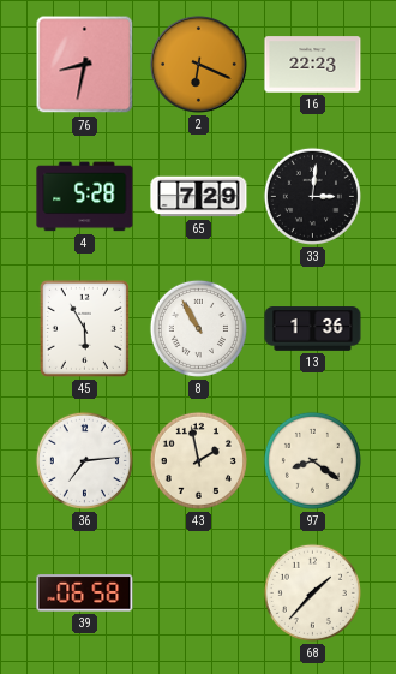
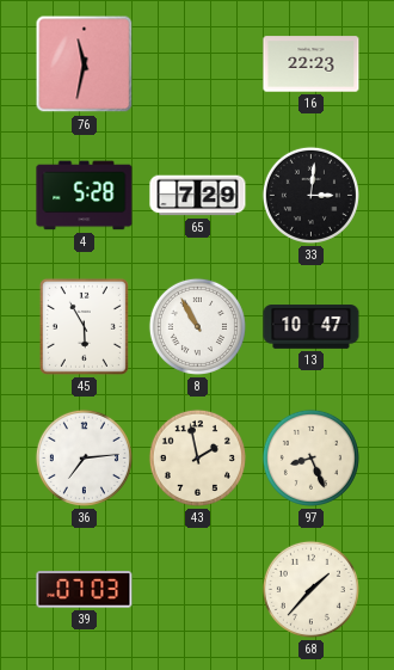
76: 8:32 -> 11:32 (85, 64)
2: 6:19 -> none (198, 64)
13: 1:36 -> 10:47 (312, 327)
97: 8:21 -> 8:26 (310, 457)
39: 06:58 -> 07:03 (85, 590)
